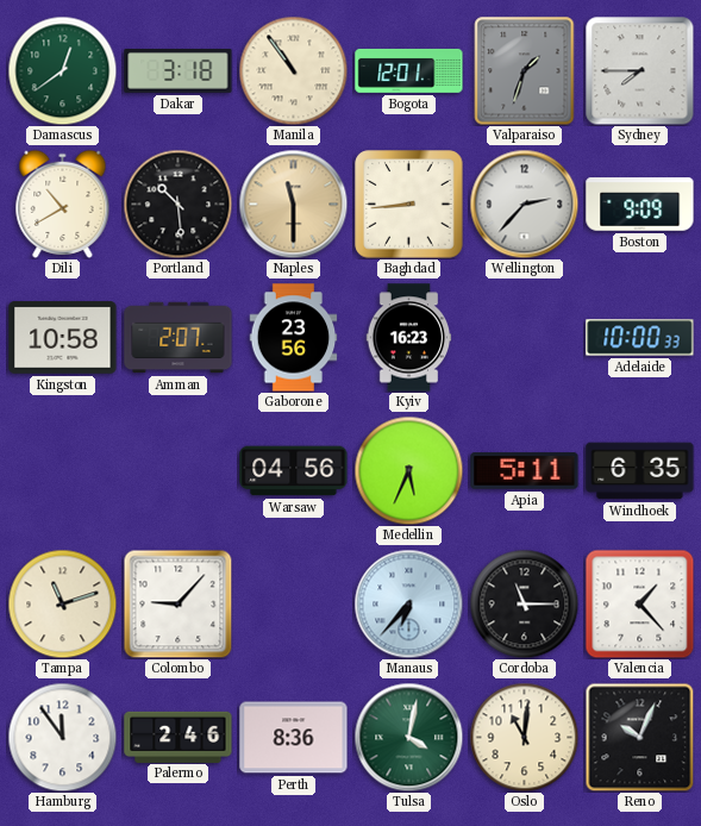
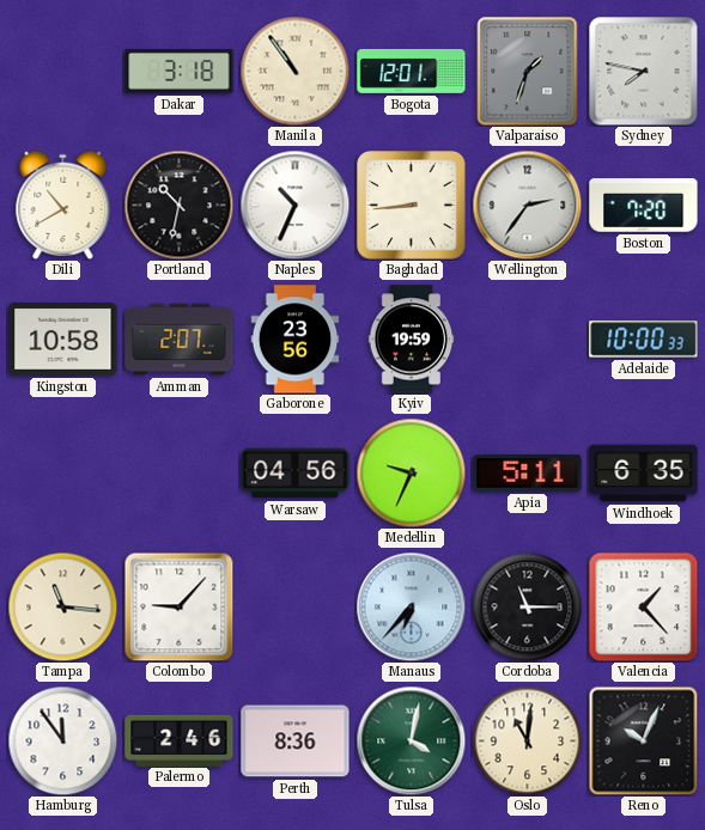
Damascus: 12:39 -> none (62, 70)
Sydney: 7:45 -> 7:47 (643, 71)
Portland: 10:29 -> 10:32 (178, 205)
Naples: 11:30 -> 10:34 (294, 205)
Naples dial: champagne -> white (294, 205)
Wellington: 2:37 -> 2:36 (527, 205)
Boston: 9:09 -> 7:20 (644, 206)
Kyiv: 16:23 -> 19:59 (412, 340)
Medellin: 5:34 -> 9:34 (411, 472)
Tampa: 11:12 -> 11:16 (62, 606)
